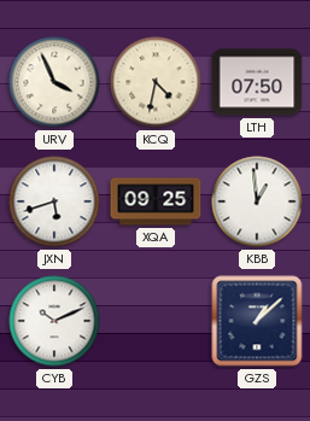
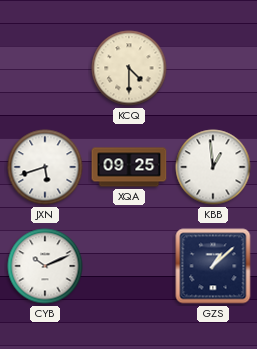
URV: 3:56 -> none (54, 82)
KCQ: 4:32 -> 4:30 (129, 68)
LTH: 07:50 -> none (257, 82)
